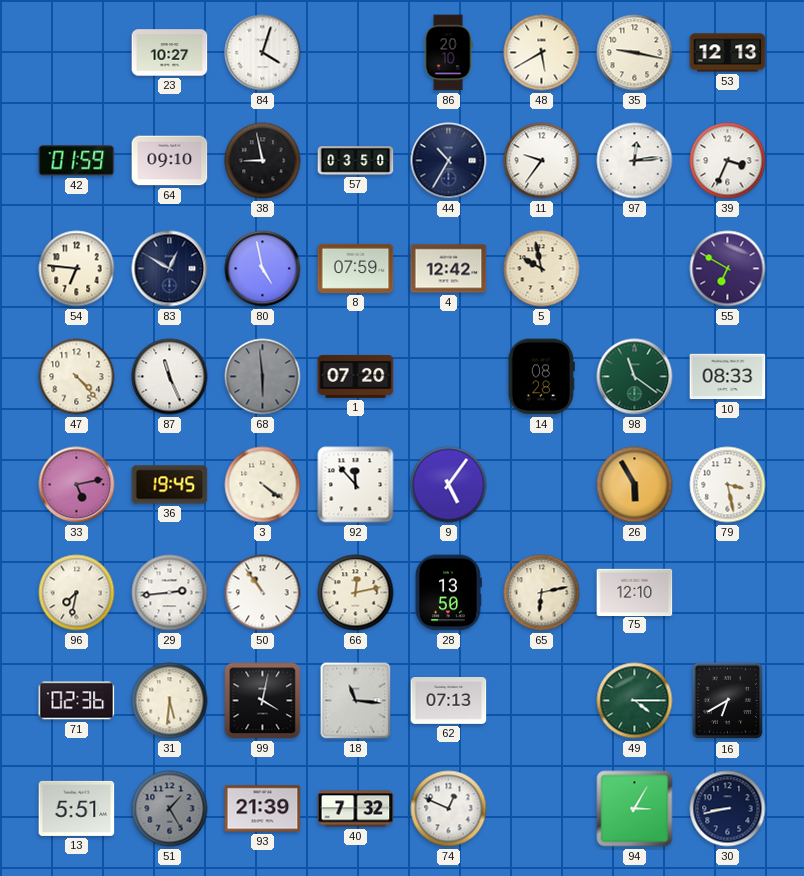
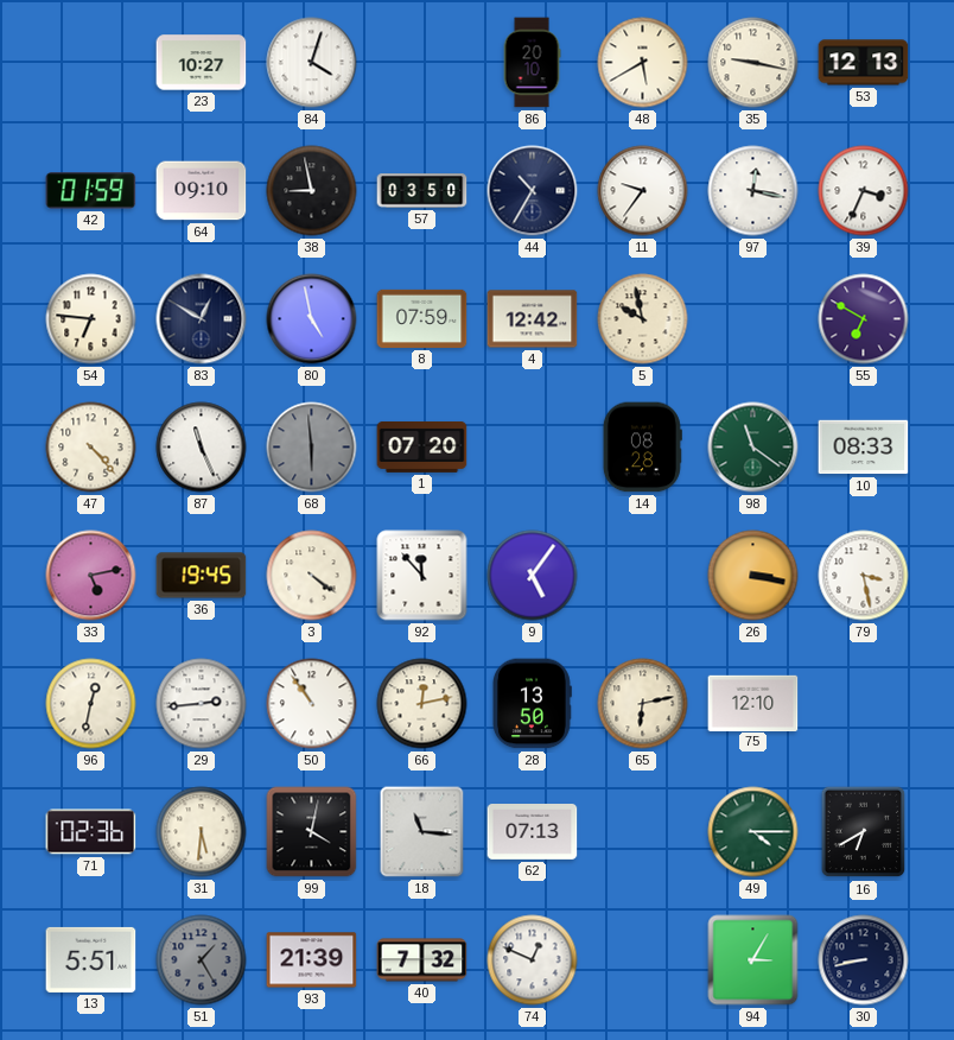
97: 12:14 -> 12:17 (753, 191)
26: 5:55 -> 3:17 (753, 576)
96: 7:32 -> 12:32 (91, 704)
